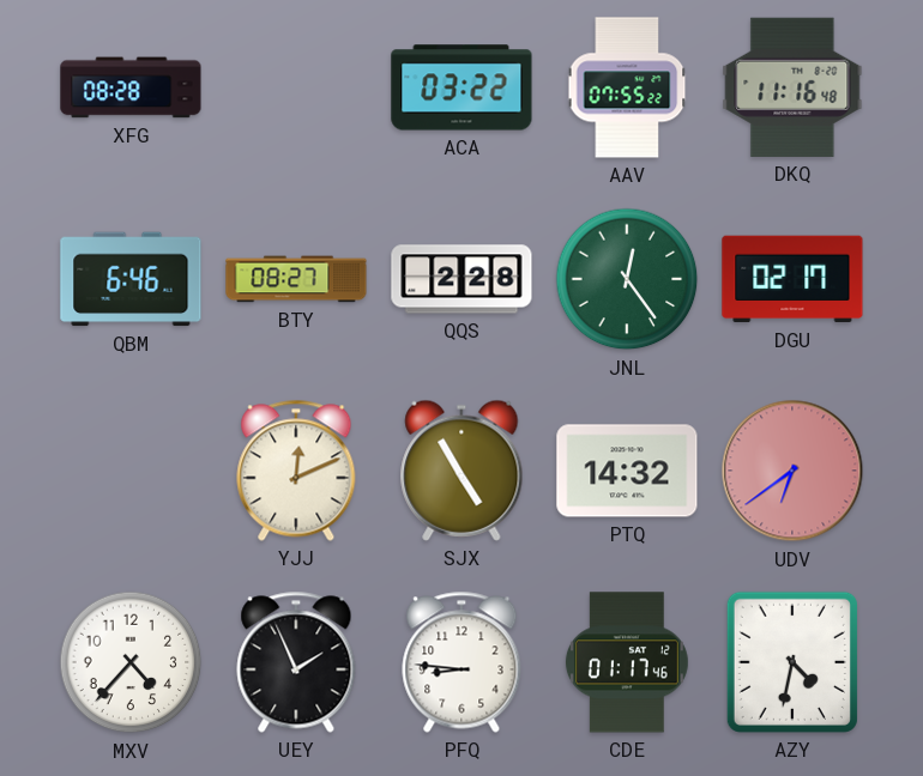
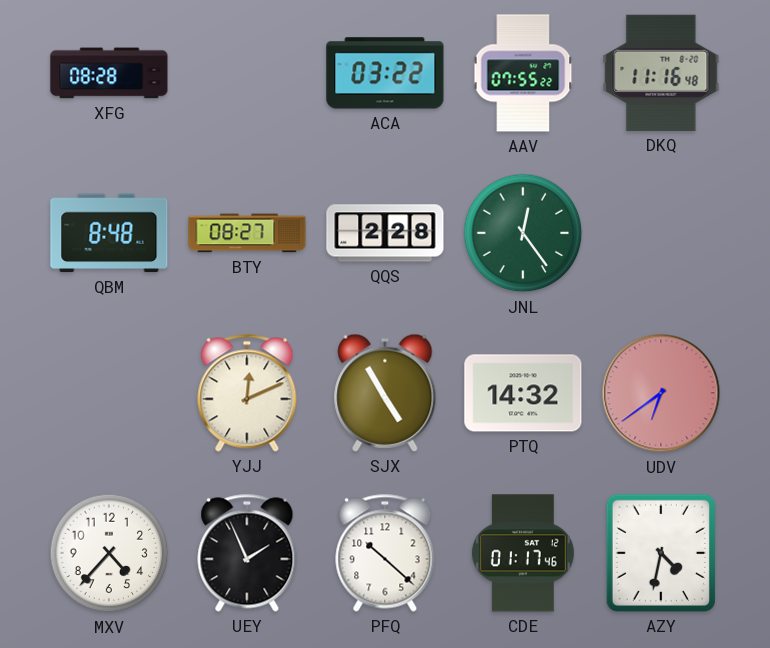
QBM: 6:46 -> 8:48 (109, 233)
DGU: 02:17 -> none (792, 279)
PFQ: 8:46 -> 10:22 (385, 553)
